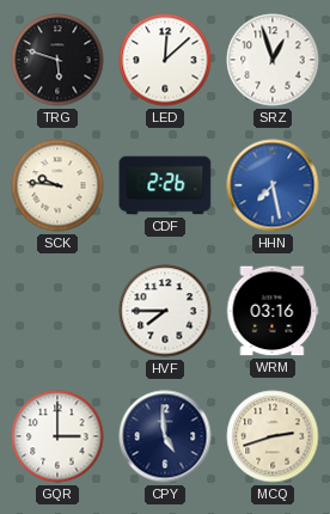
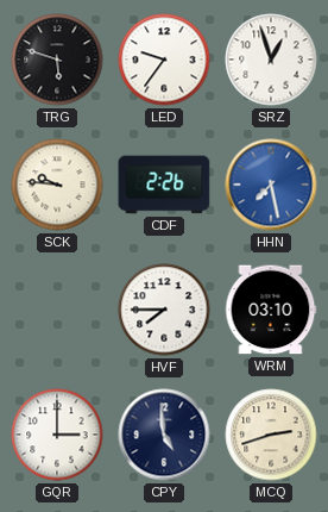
LED: 12:08 -> 9:36 (164, 60)
WRM: 03:16 -> 03:10 (271, 310)
